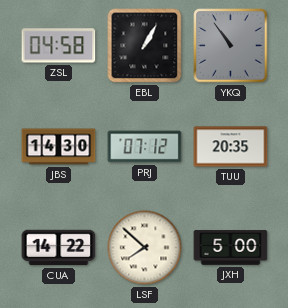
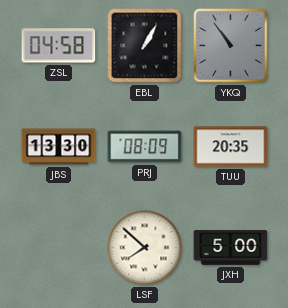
JBS: 14:30 -> 13:30 (59, 147)
PRJ: 07:12 -> 08:09 (145, 147)
CUA: 14:22 -> none (59, 248)
